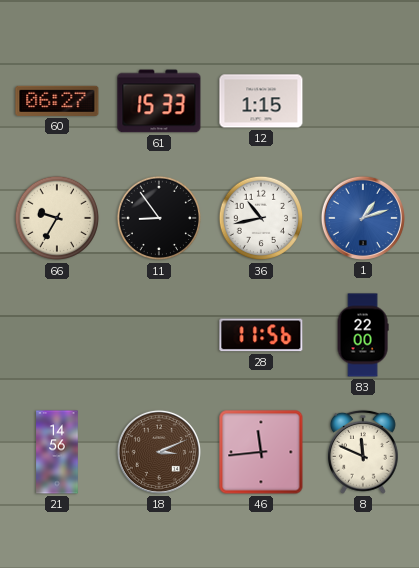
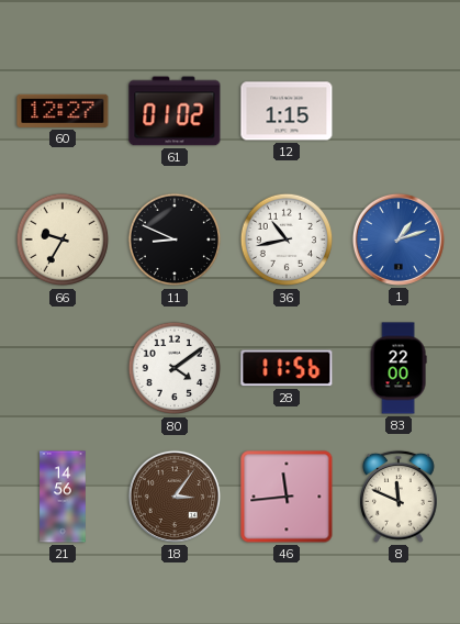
60: 06:27 -> 12:27 (63, 111)
61: 15:33 -> 01:02 (175, 111)
11: 8:54 -> 8:49 (175, 239)
80: none -> 4:09 (175, 368)
18: 3:11 -> 3:06 (175, 497)
